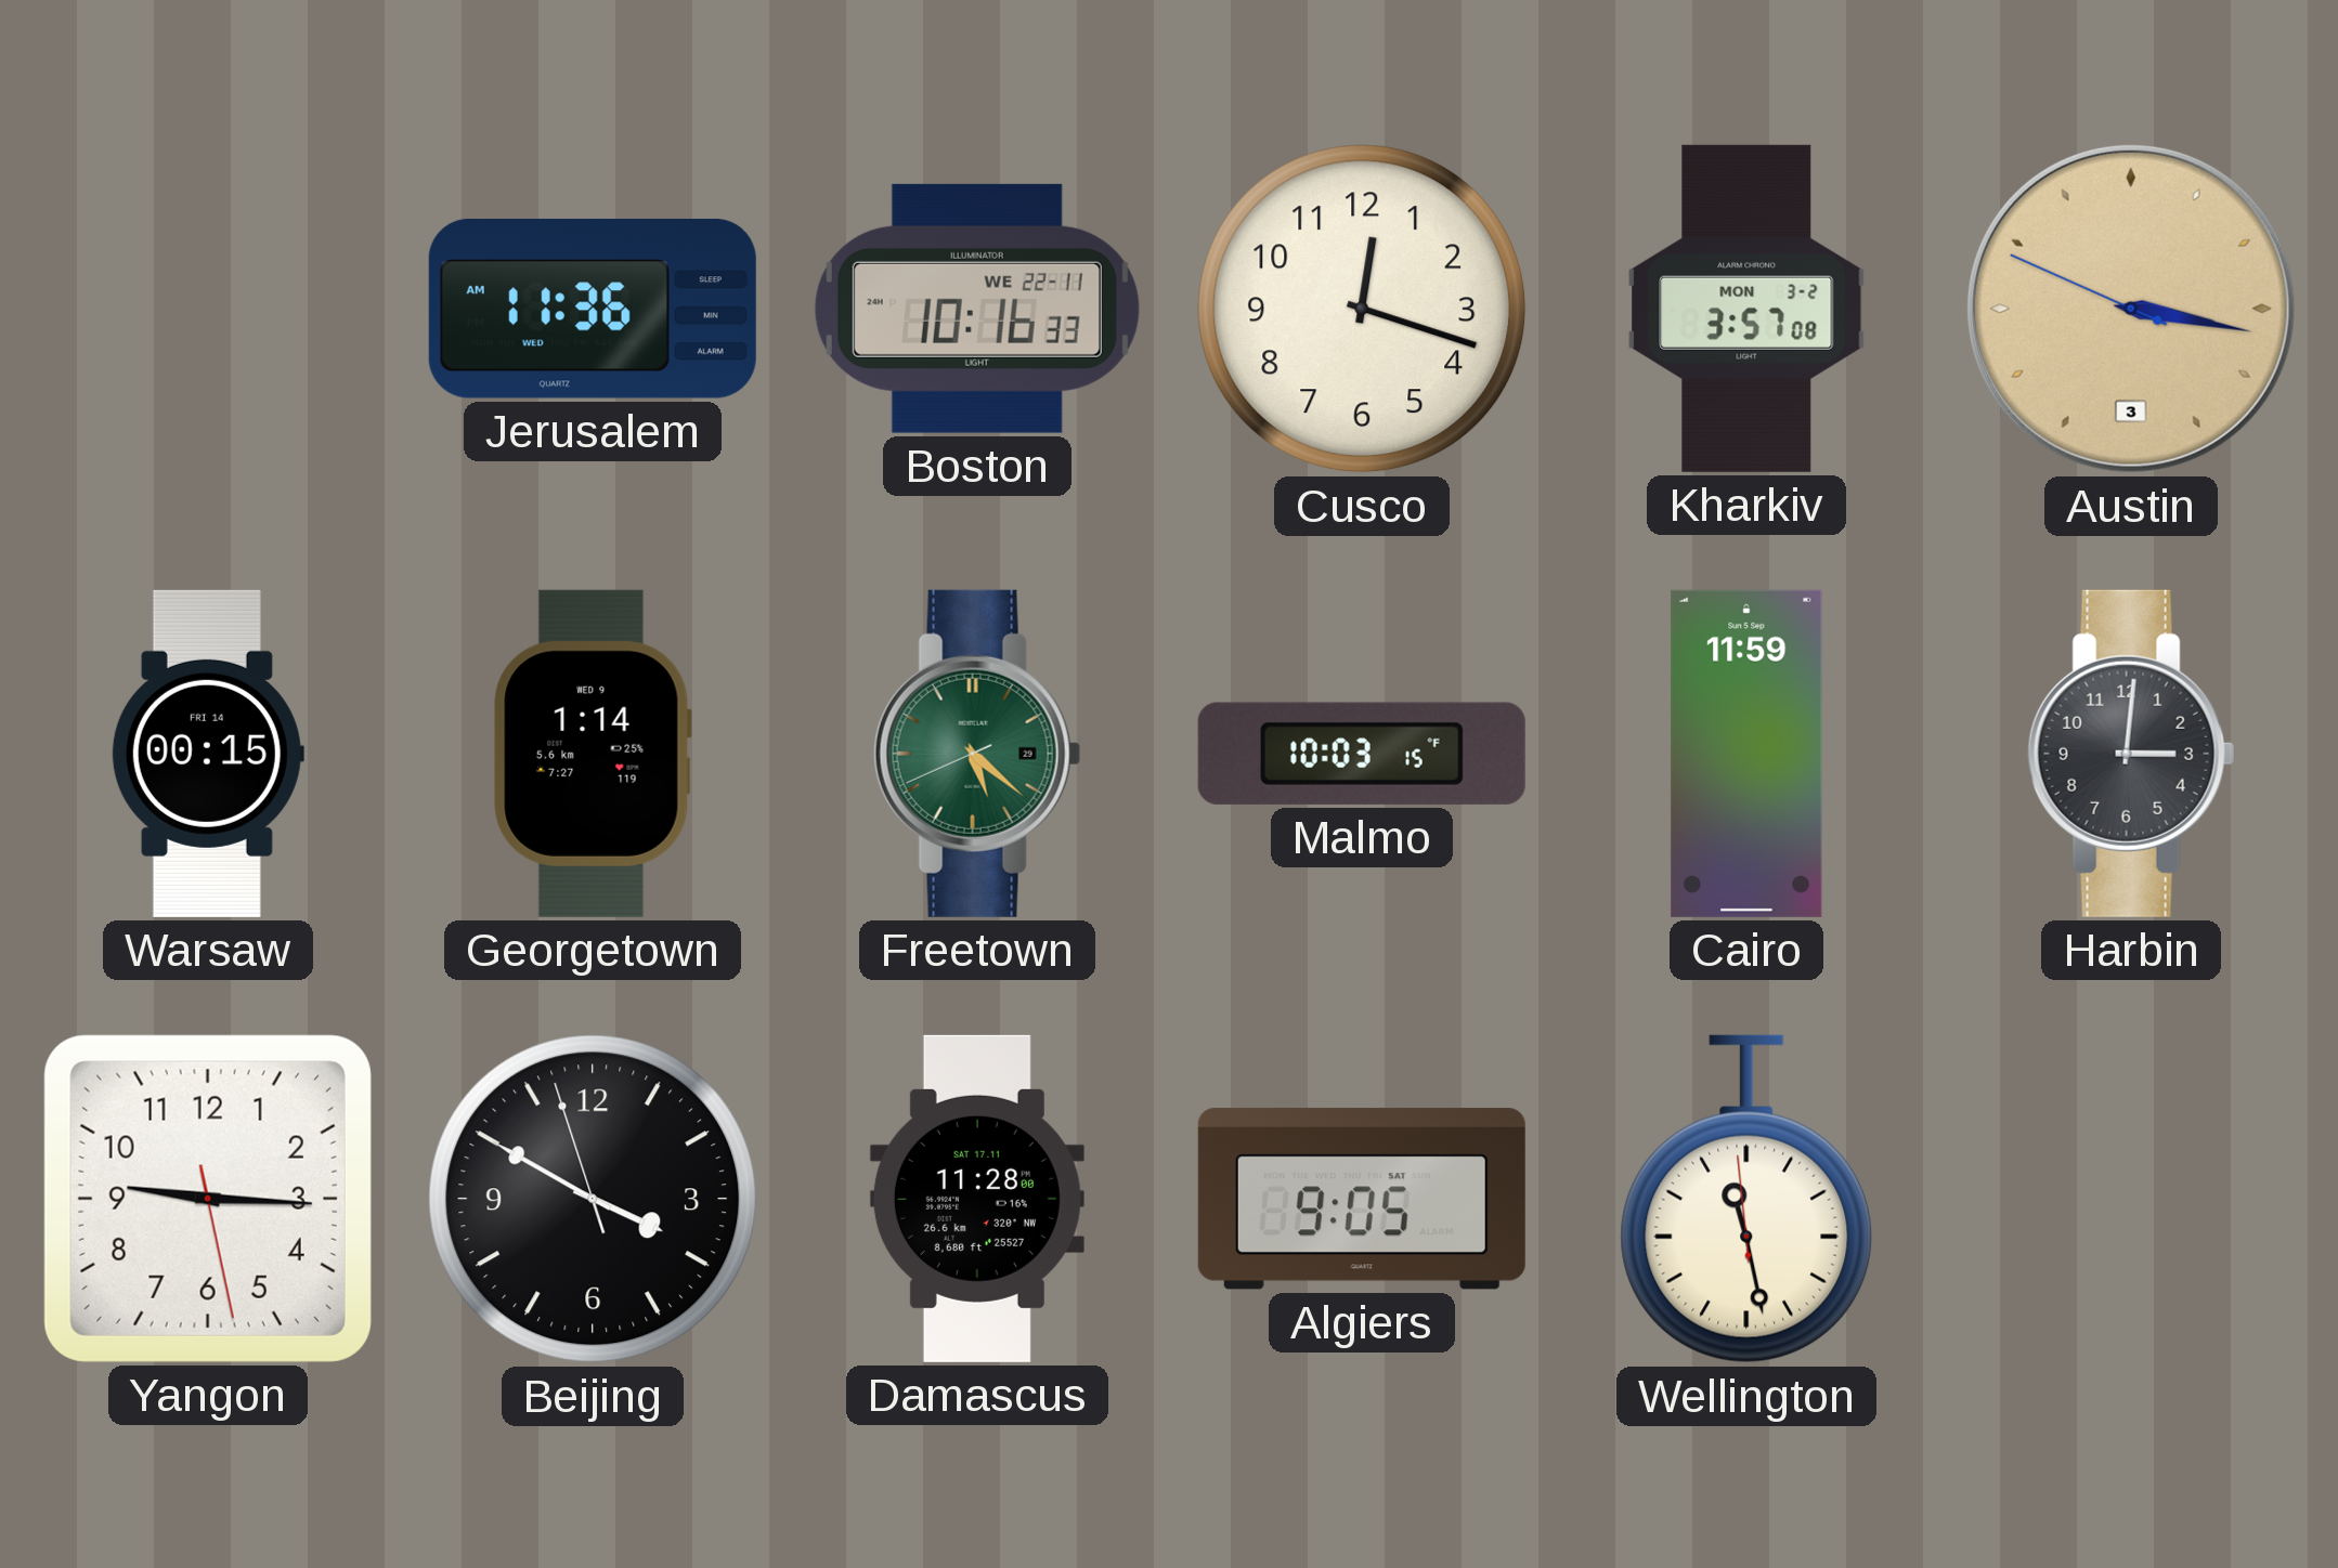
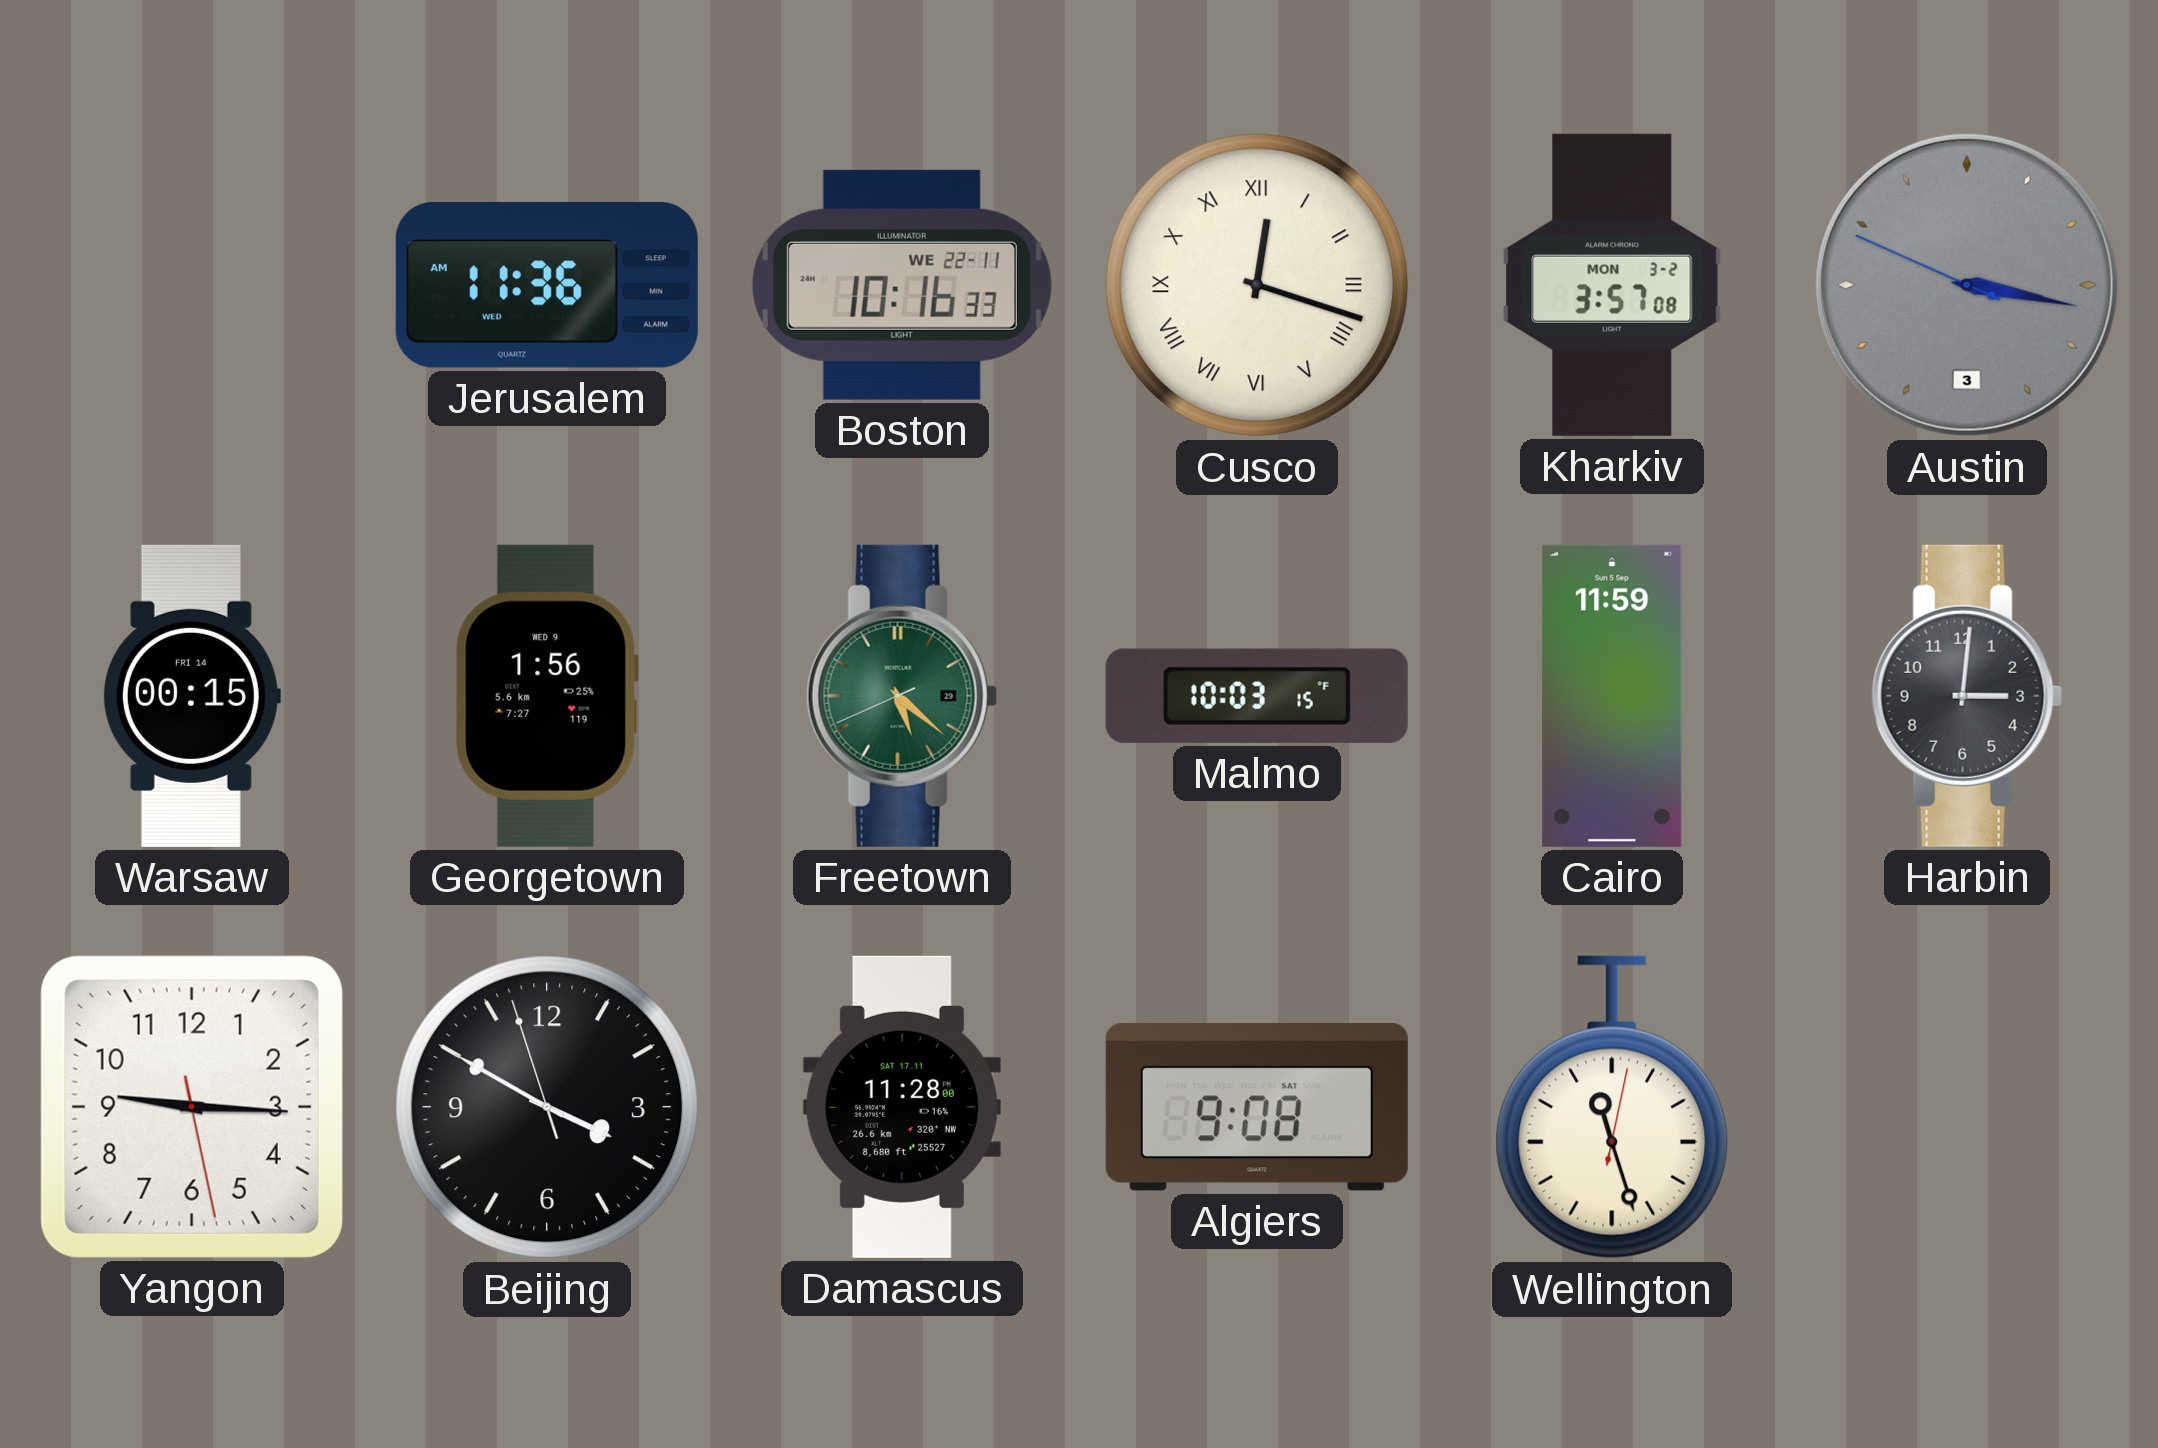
Cusco numerals: Arabic -> Roman (1257, 285)
Austin dial: champagne -> grey (1967, 285)
Georgetown: 1:14 -> 1:56 (547, 696)
Algiers: 9:05 -> 9:08 (1257, 1107)
Wellington: 11:27:59 -> 11:27:02 (1612, 1107)
